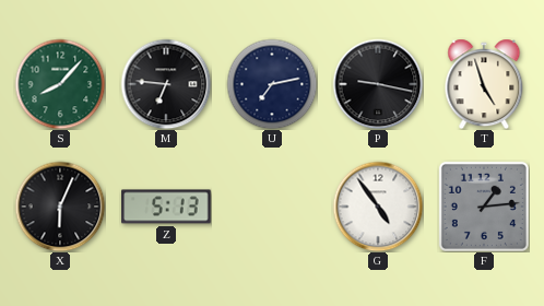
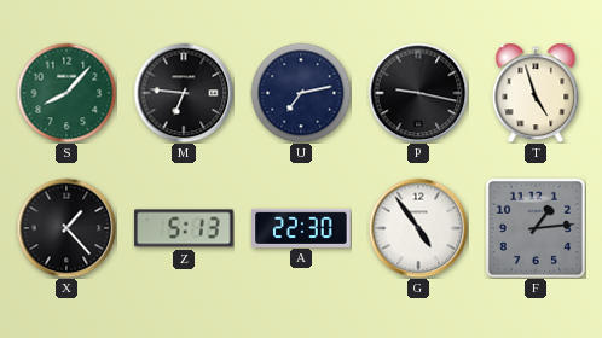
X: 6:04 -> 1:23 (66, 228)
A: none -> 22:30 (301, 227)
